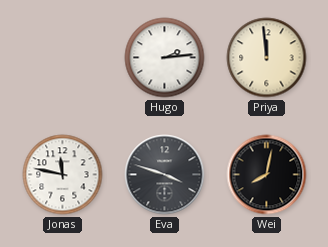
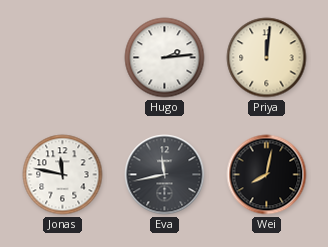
Priya: 11:59 -> 12:01 (267, 58)
Eva: 3:48 -> 11:43 (165, 175)
